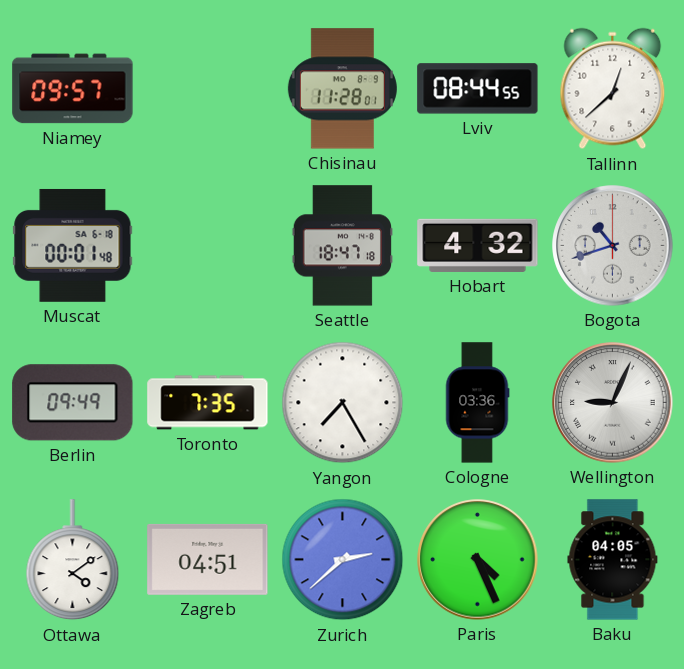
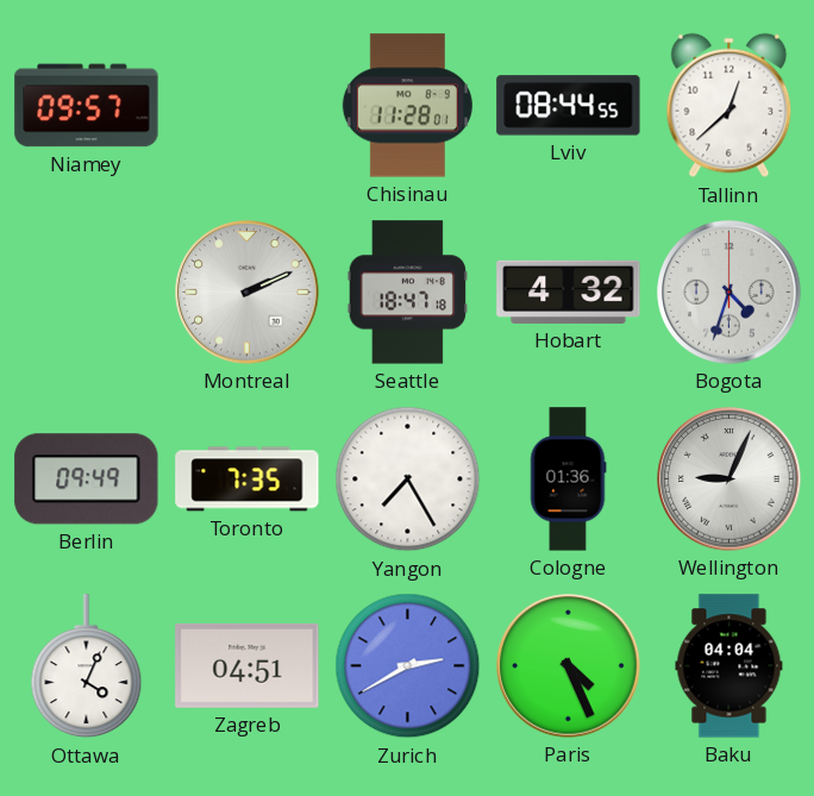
Muscat: 00:01 -> none (73, 245)
Montreal: none -> 2:11 (248, 293)
Bogota: 10:42 -> 4:33 (730, 293)
Cologne: 03:36 -> 01:36 (568, 480)
Ottawa: 4:09 -> 4:04 (87, 666)
Zurich: 2:38 -> 2:40 (408, 666)
Baku: 04:05 -> 04:04 (730, 666)
